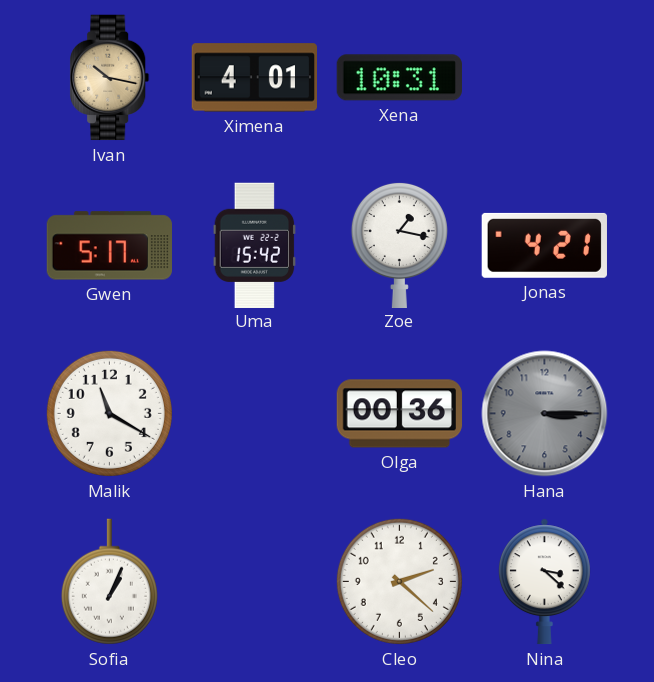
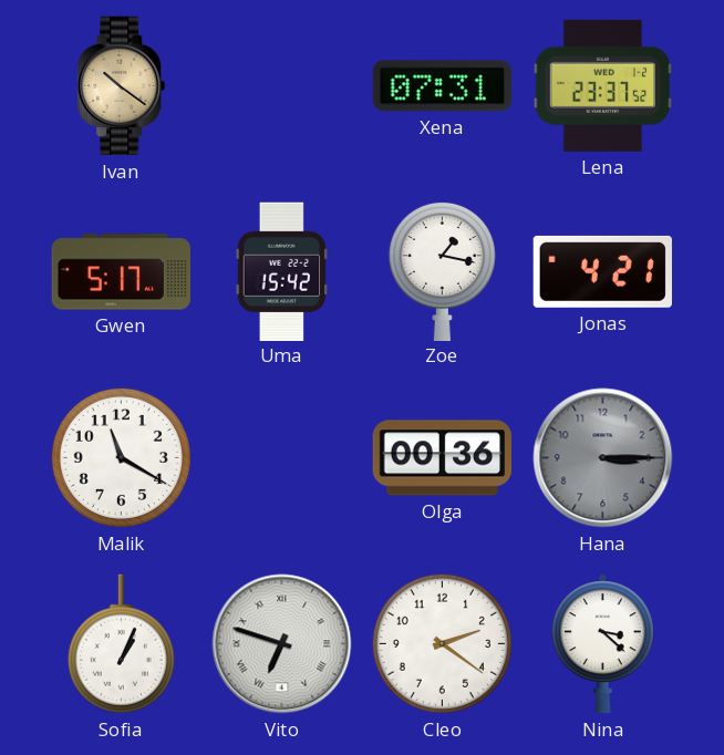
Ivan: 10:17 -> 10:21 (122, 86)
Ximena: 4:01 -> none (255, 78)
Xena: 10:31 -> 07:31 (442, 86)
Lena: none -> 23:37 (602, 85)
Vito: none -> 6:48 (282, 644)
Cleo: 2:22 -> 2:21 (442, 643)
